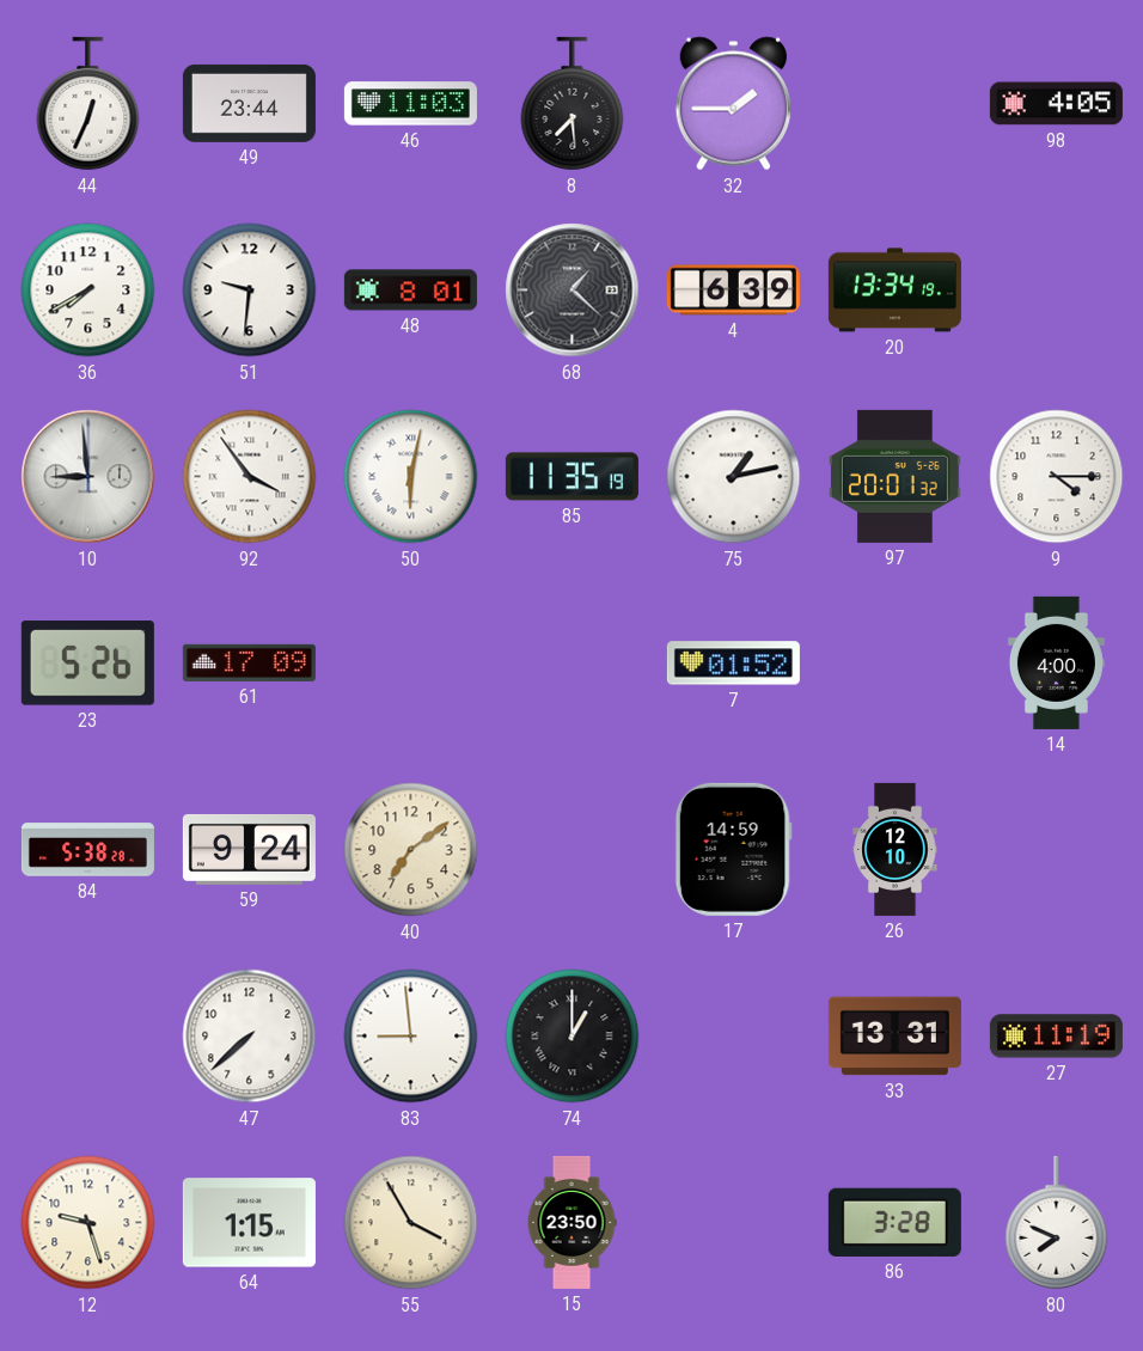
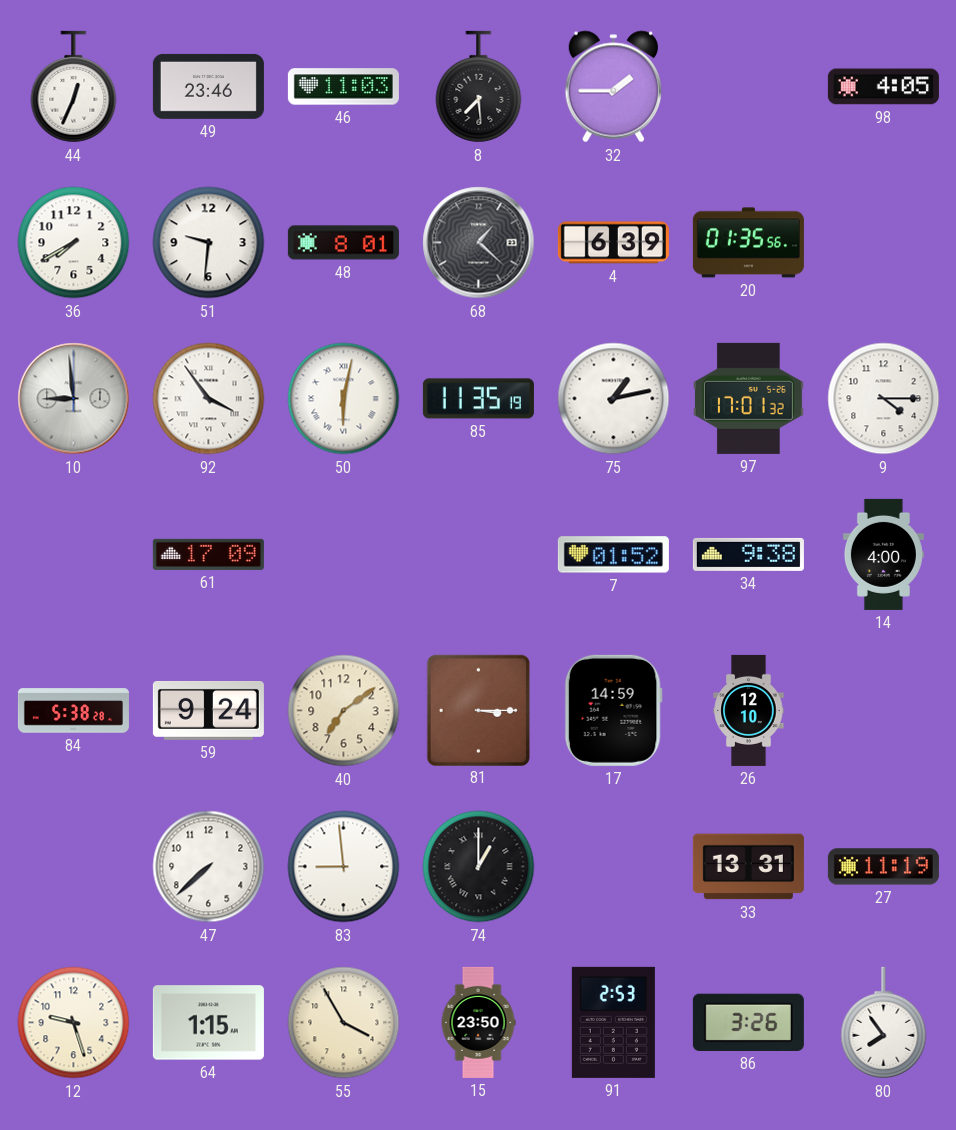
49: 23:44 -> 23:46 (208, 86)
20: 13:34 -> 01:35 (748, 243)
97: 20:01 -> 17:01 (749, 398)
23: 5:26 -> none (87, 664)
34: none -> 9:38 (748, 554)
81: none -> 3:15 (478, 710)
91: none -> 2:53 (613, 1022)
86: 3:28 -> 3:26 (748, 1022)
80: 7:49 -> 7:54 (884, 1023)
